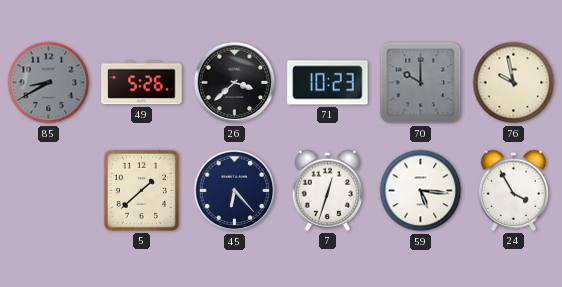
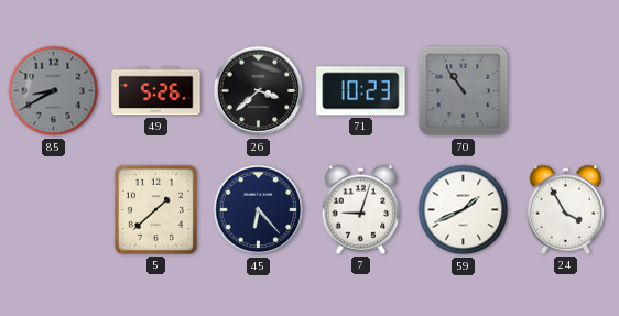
70: 10:00 -> 10:54 (464, 91)
76: 9:58 -> none (514, 83)
7: 12:33 -> 9:03 (361, 209)
59: 5:16 -> 1:41 (464, 210)
